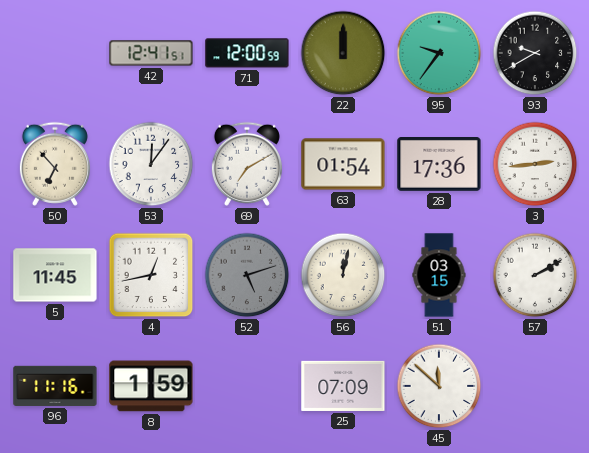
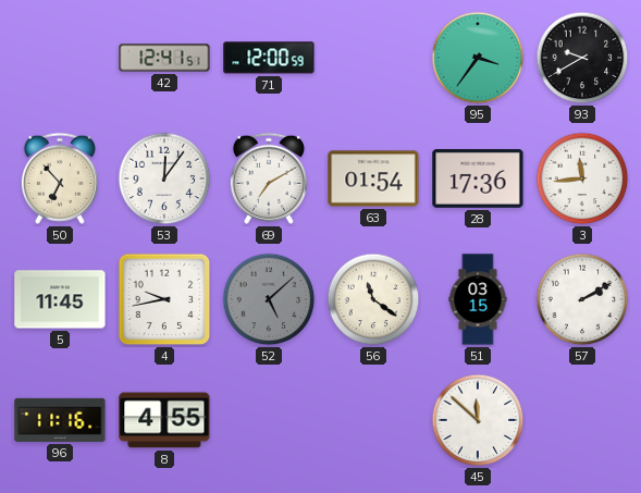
22: 12:00 -> none (343, 53)
95: 9:36 -> 3:36 (478, 58)
3: 2:44 -> 11:44 (582, 178)
4: 12:43 -> 9:43 (164, 299)
52: 5:12 -> 5:08 (269, 299)
56: 12:02 -> 11:21 (373, 299)
8: 1:59 -> 4:55 (164, 420)
25: 07:09 -> none (343, 386)
